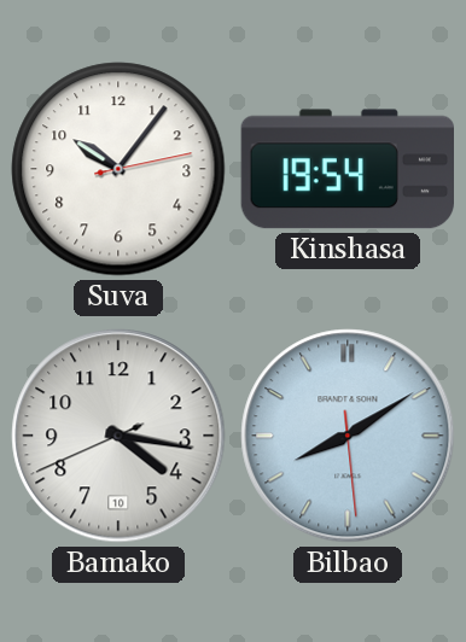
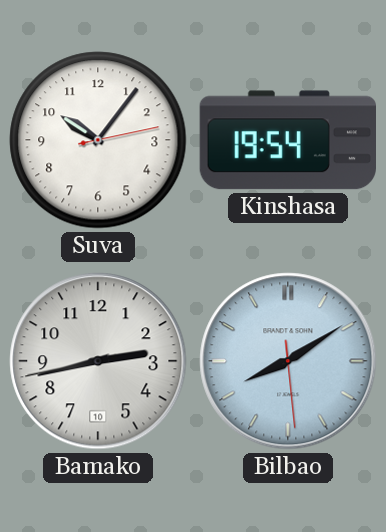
Bamako: 4:16 -> 2:42 (98, 361)
